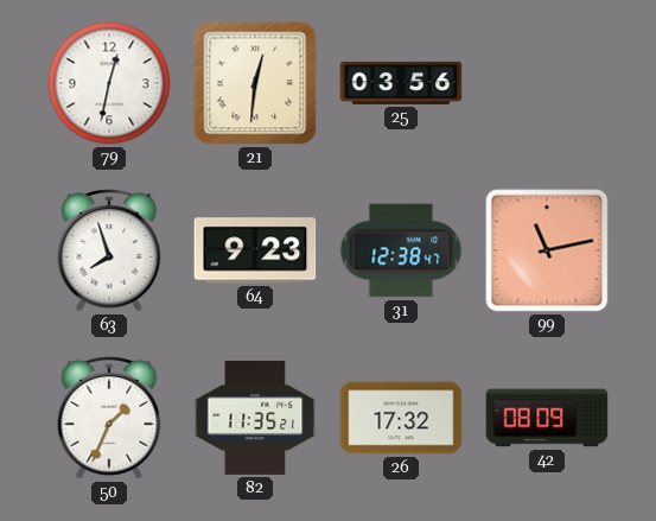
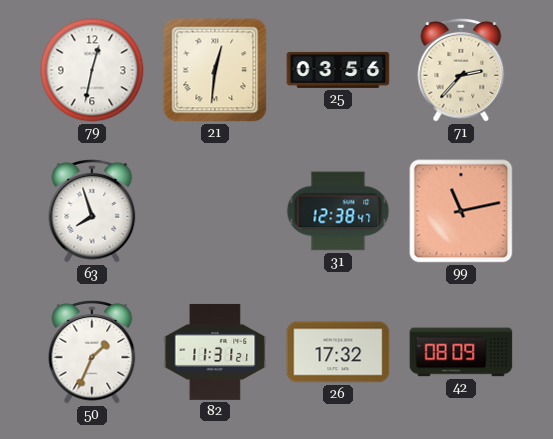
71: none -> 2:37 (461, 71)
64: 9:23 -> none (255, 250)
82: 11:35 -> 11:31 (215, 352)
